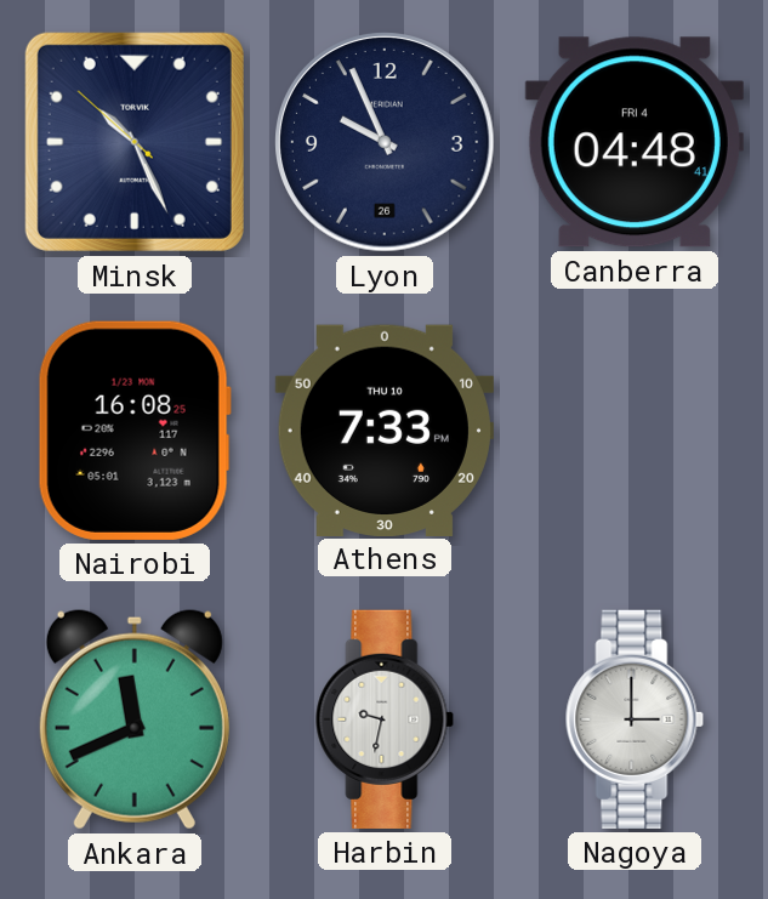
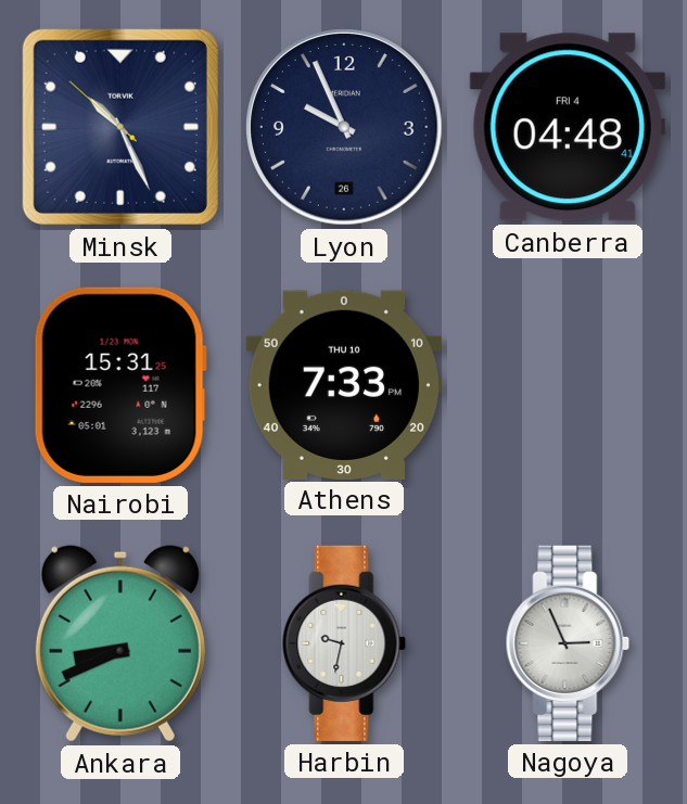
Nairobi: 16:08 -> 15:31 (120, 385)
Ankara: 11:41 -> 8:41 (120, 643)
Nagoya: 3:00 -> 2:56 (568, 643)
